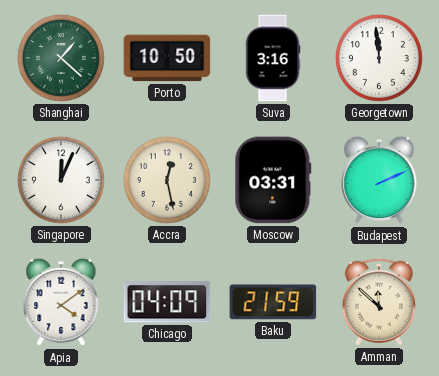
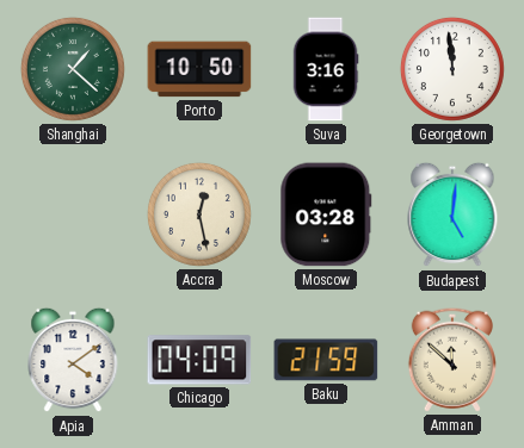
Singapore: 12:04 -> none (61, 180)
Moscow: 03:31 -> 03:28 (326, 214)
Budapest: 2:11 -> 5:01 (452, 214)
